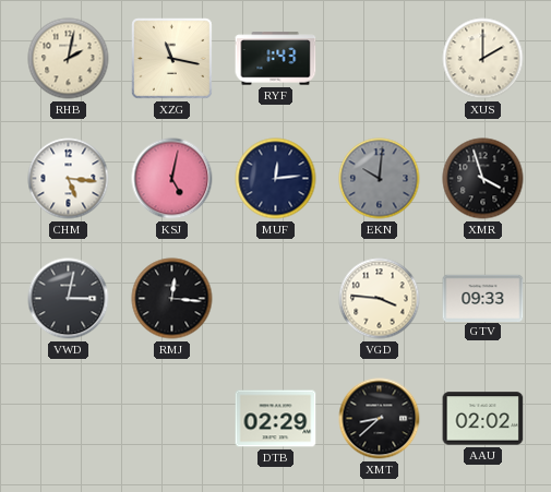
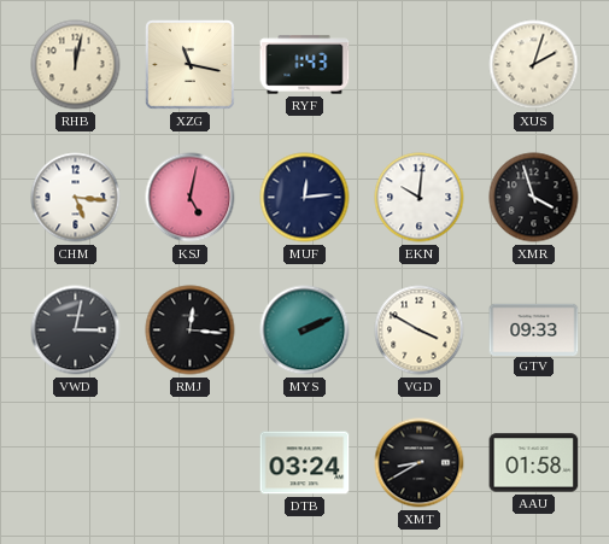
RHB: 2:02 -> 12:02 (76, 65)
XUS: 2:00 -> 2:03 (534, 65)
EKN dial: grey -> white (420, 198)
MYS: none -> 2:11 (305, 331)
VGD: 3:46 -> 3:50 (420, 331)
DTB: 02:29 -> 03:24 (305, 463)
XMT: 8:38 -> 8:40 (420, 463)
AAU: 02:02 -> 01:58 (534, 463)
